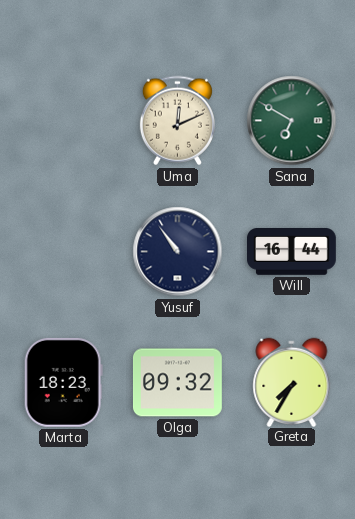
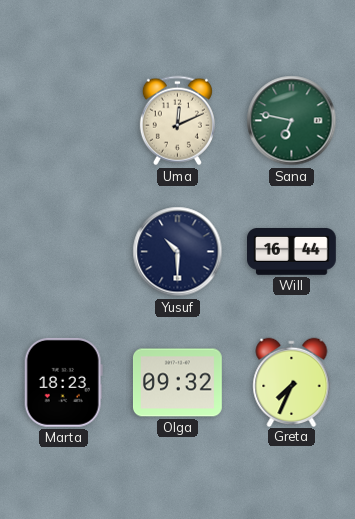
Sana: 6:50 -> 6:47 (292, 121)
Yusuf: 10:54 -> 10:30 (178, 252)
Greta: 7:35 -> 7:34 (292, 382)
